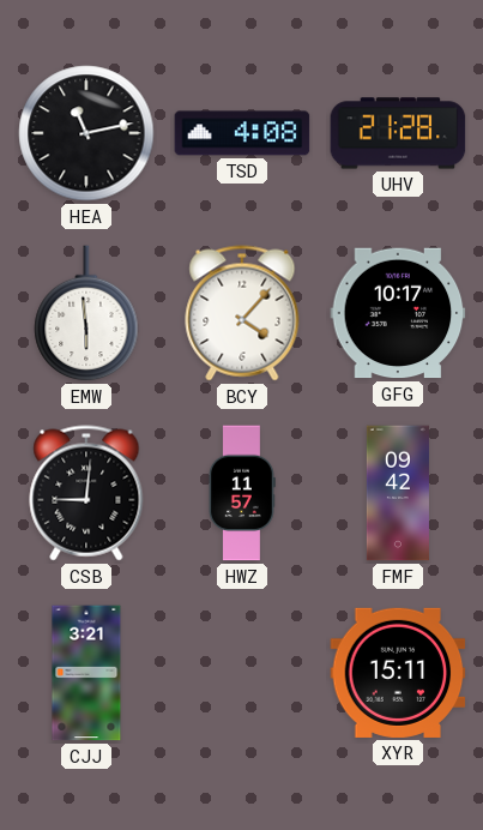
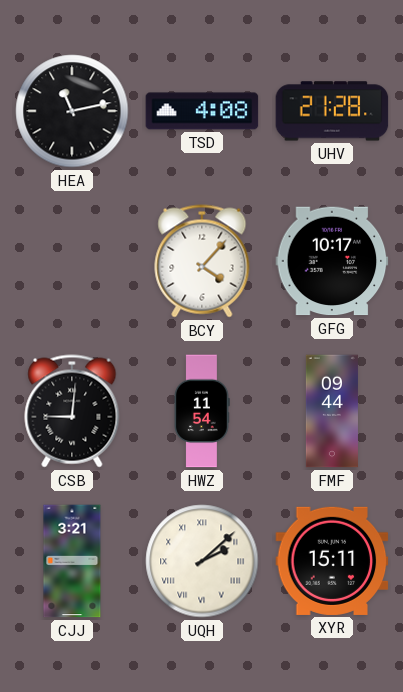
EMW: 5:59 -> none (86, 314)
HWZ: 11:57 -> 11:54 (202, 411)
FMF: 09:42 -> 09:44 (332, 411)
UQH: none -> 2:08 (202, 561)
